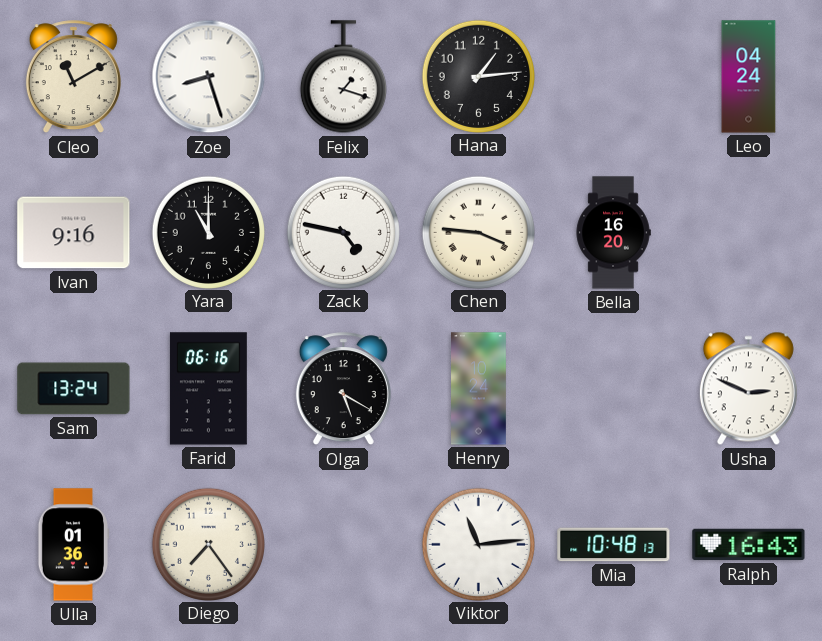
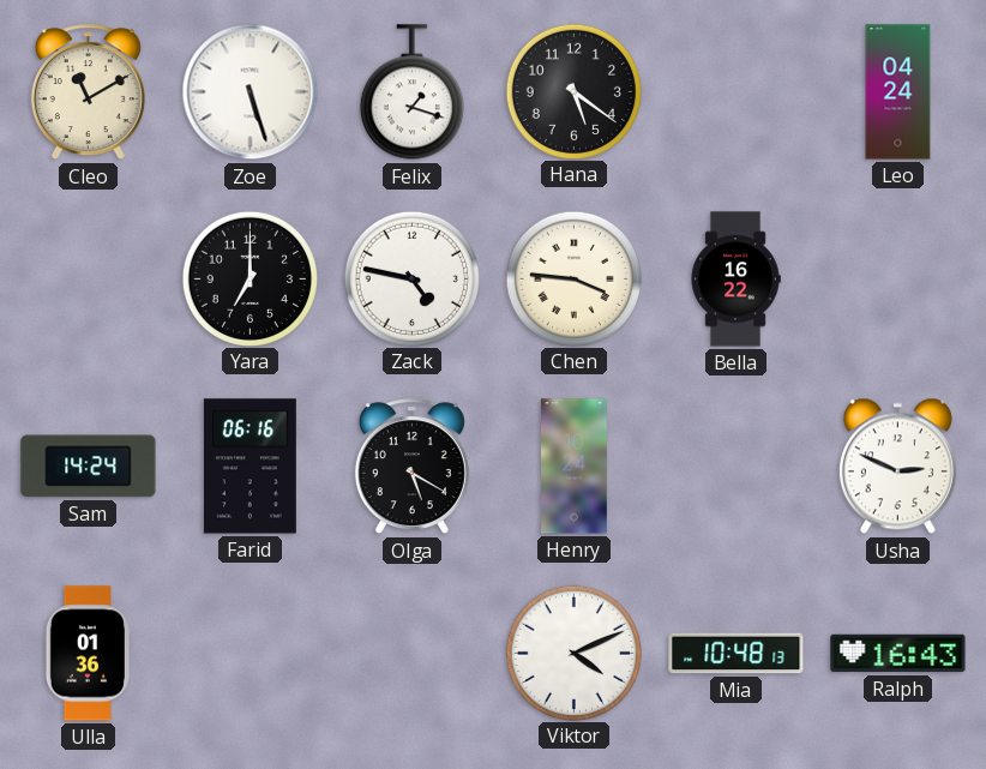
Zoe: 8:27 -> 5:27 (251, 92)
Hana: 1:14 -> 5:21 (573, 91)
Ivan: 9:16 -> none (74, 233)
Yara: 11:00 -> 7:00 (249, 278)
Bella: 16:20 -> 16:22 (735, 280)
Sam: 13:24 -> 14:24 (89, 467)
Diego: 7:24 -> none (208, 544)
Viktor: 11:14 -> 4:11 (573, 653)
